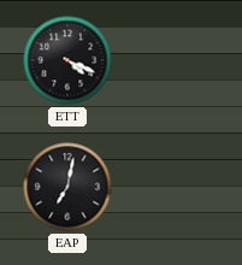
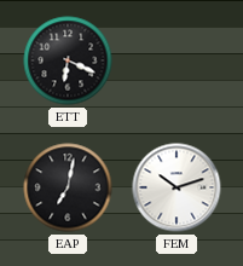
ETT: 4:19 -> 6:19 (68, 60)
FEM: none -> 10:12 (177, 187)
